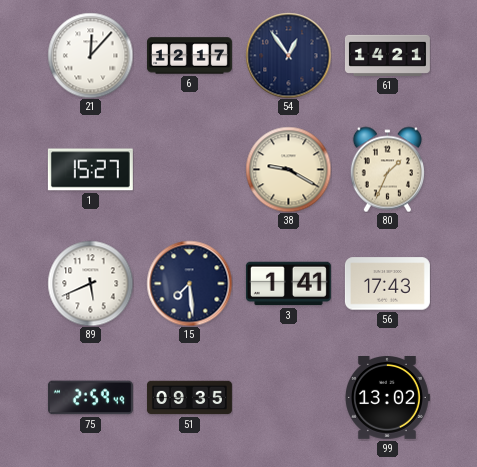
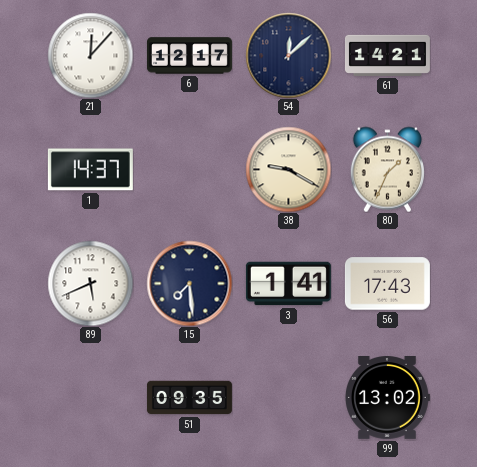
54: 12:54 -> 12:08 (288, 55)
1: 15:27 -> 14:37 (90, 170)
75: 2:59 -> none (90, 398)
